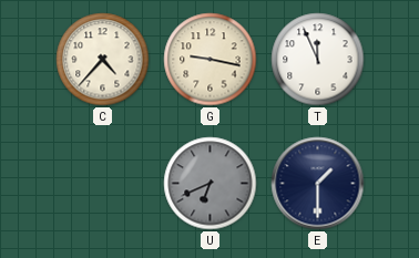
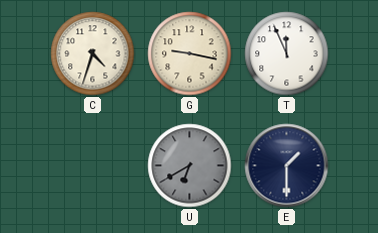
C: 4:37 -> 4:33 (93, 54)
U: 6:41 -> 6:40 (190, 166)
